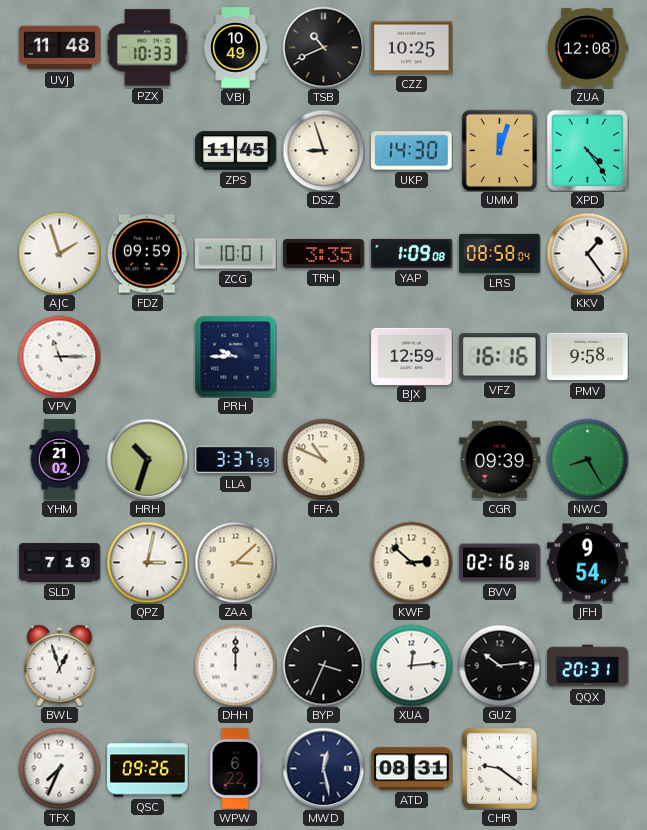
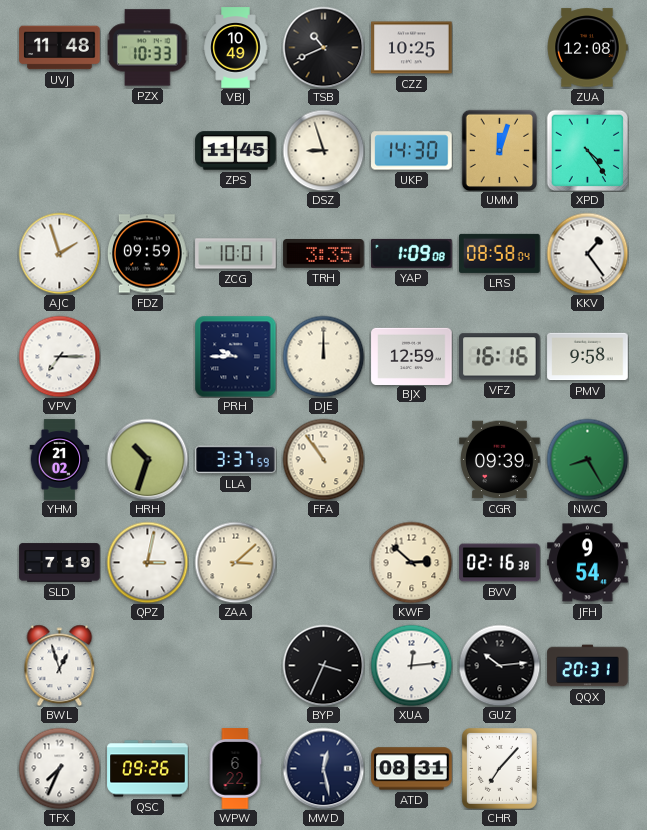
VPV: 11:15 -> 7:15 (59, 356)
DJE: none -> 12:00 (323, 356)
FFA: 10:49 -> 10:54 (323, 459)
DHH: 12:00 -> none (235, 665)
CHR: 9:21 -> 7:07 (499, 768)
